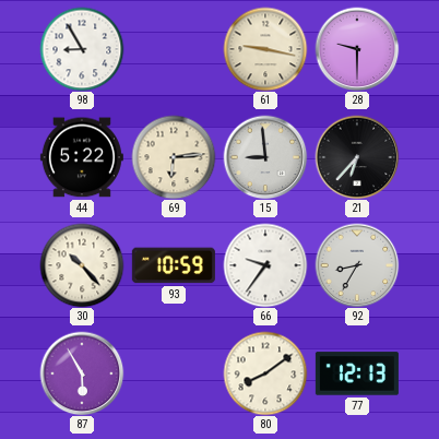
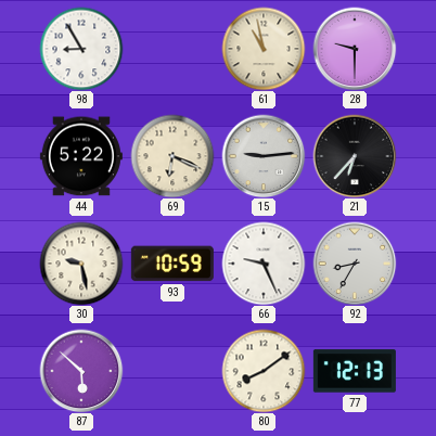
61: 9:17 -> 10:58 (264, 49)
69: 6:14 -> 6:19 (172, 156)
15: 8:59 -> 9:14 (264, 156)
30: 10:23 -> 9:28 (81, 264)
66: 9:36 -> 9:26 (264, 264)
87: 5:55 -> 5:52 (81, 371)
